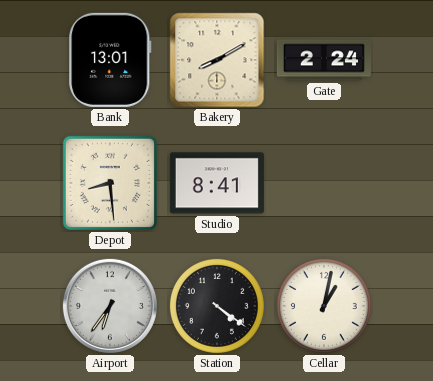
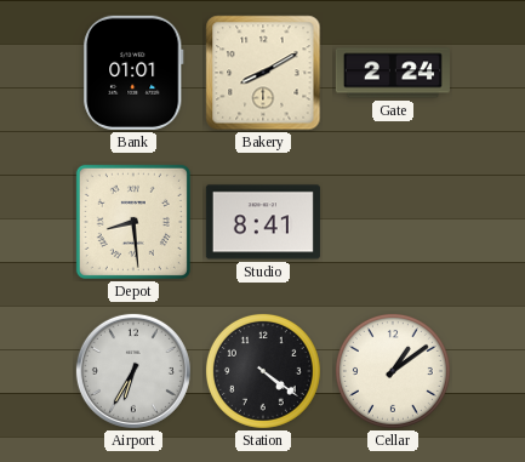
Bank: 13:01 -> 01:01 (133, 73)
Airport: 6:36 -> 6:35 (133, 371)
Cellar: 1:02 -> 1:09 (393, 371)
